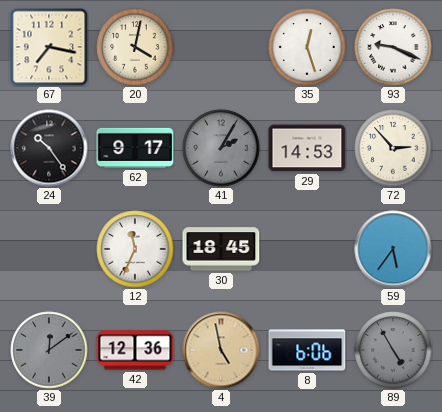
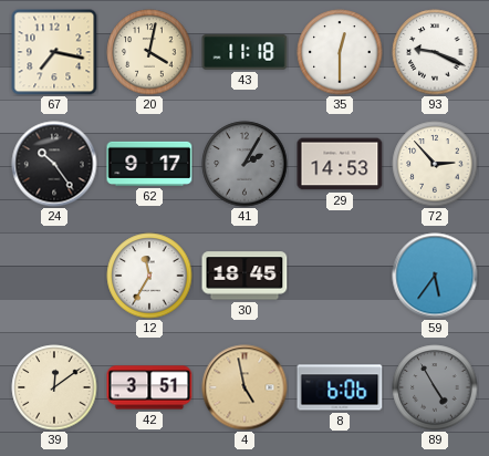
43: none -> 11:18 (245, 52)
35: 12:27 -> 12:30 (340, 52)
12: 11:34 -> 11:35 (149, 276)
39 dial: grey -> cream (54, 387)
42: 12:36 -> 3:51 (149, 387)
